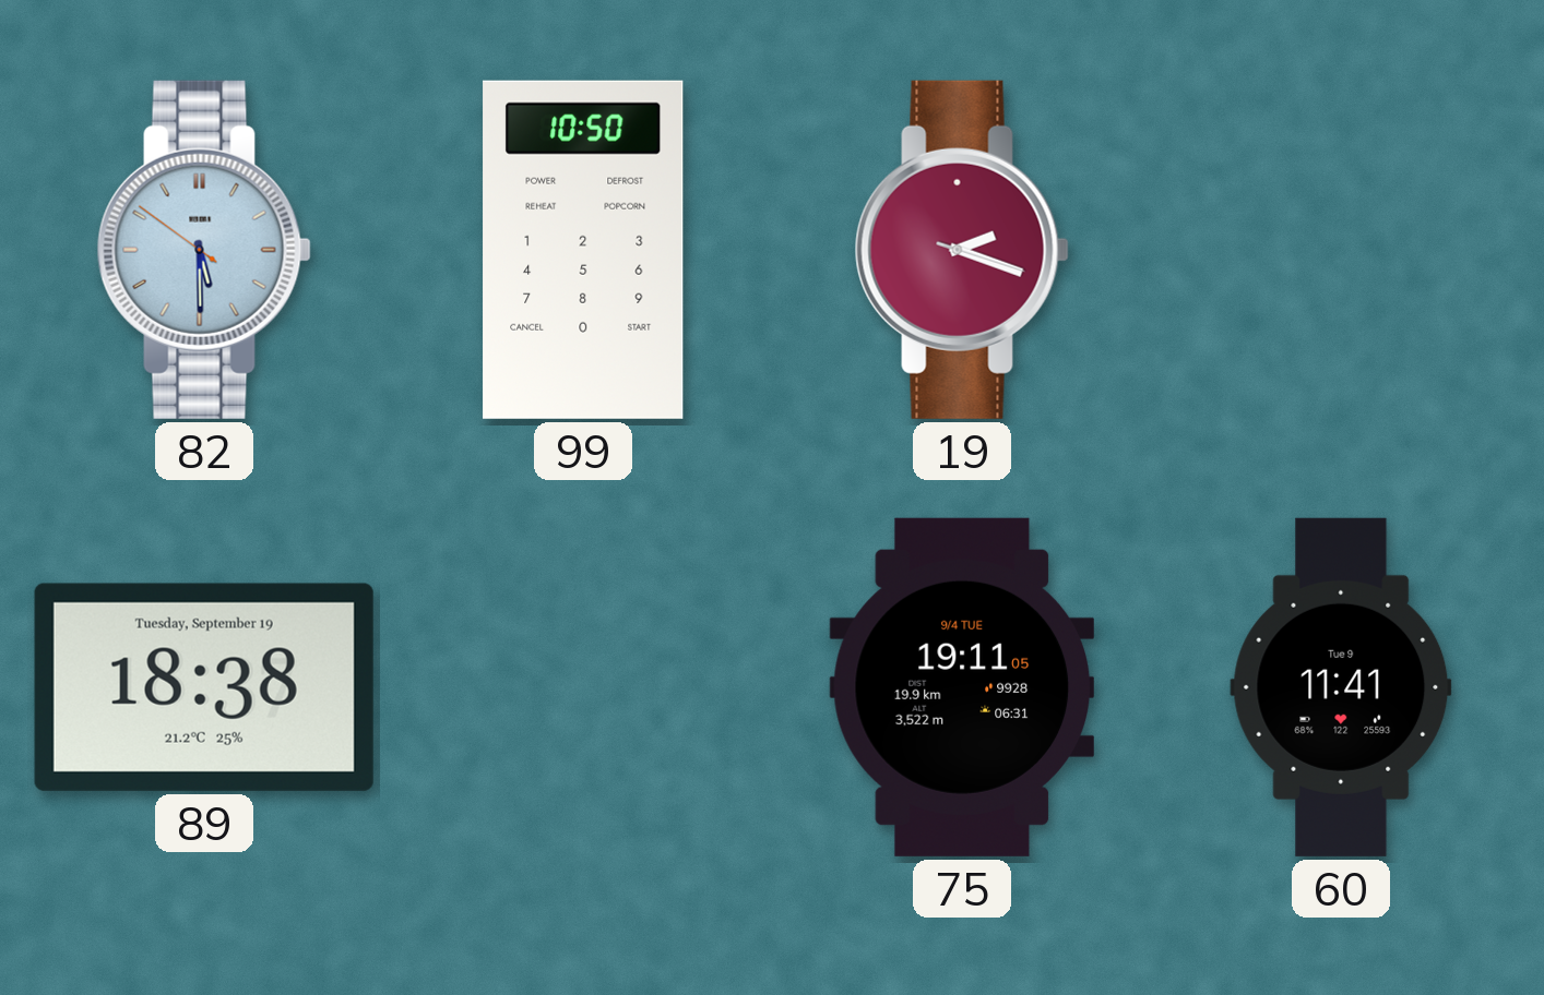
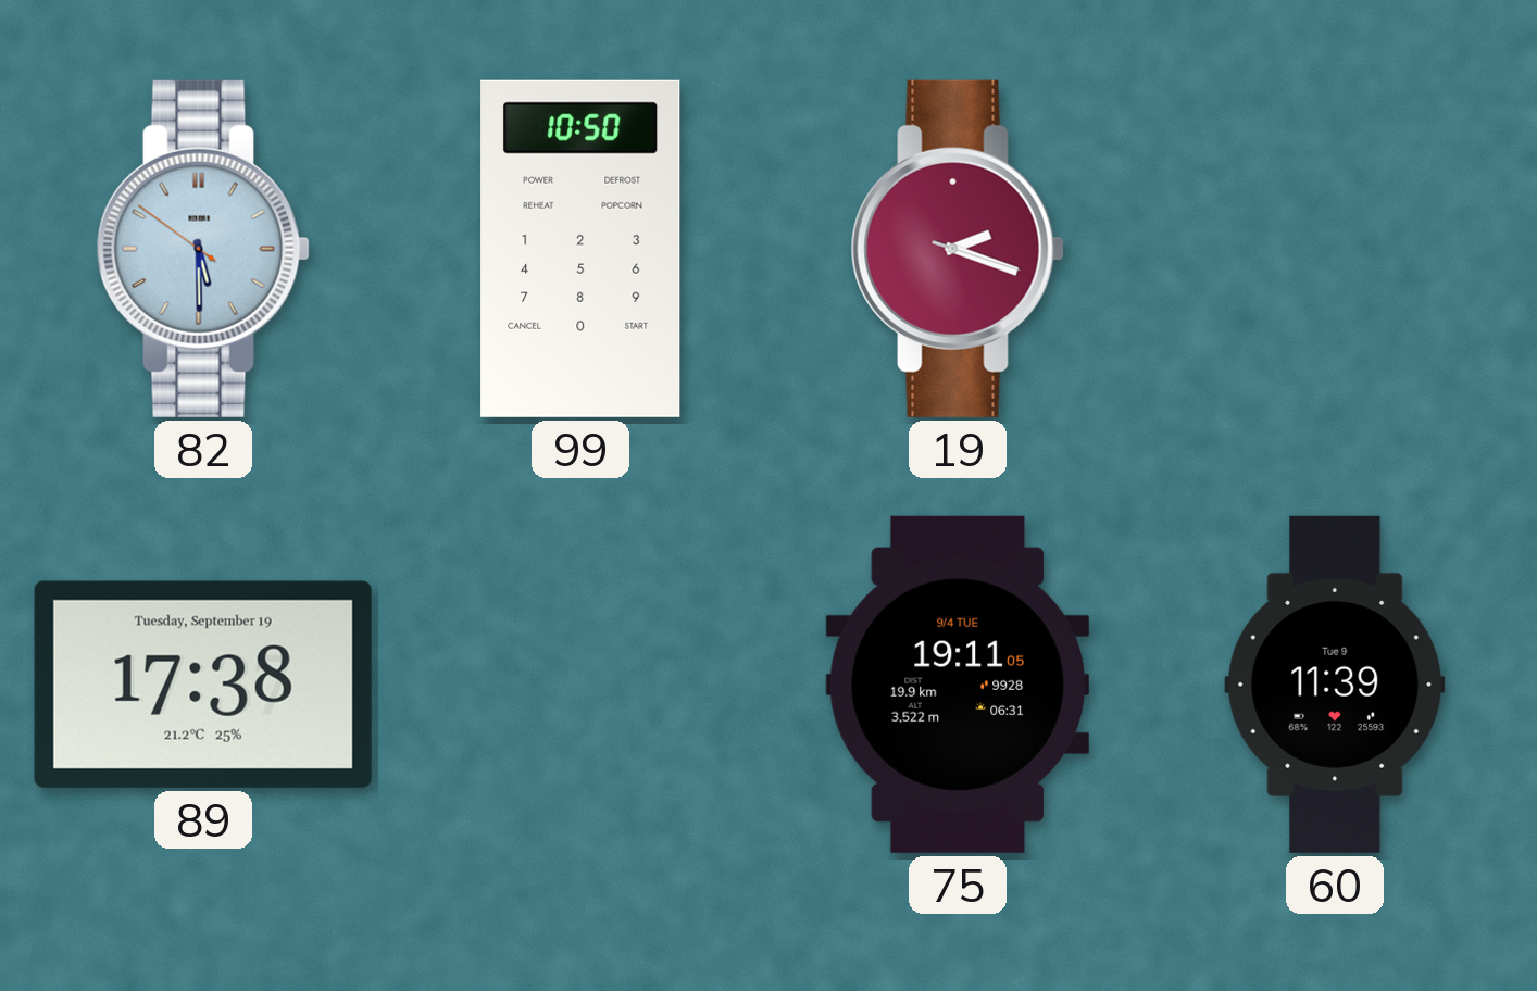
89: 18:38 -> 17:38 (203, 685)
60: 11:41 -> 11:39 (1335, 685)
